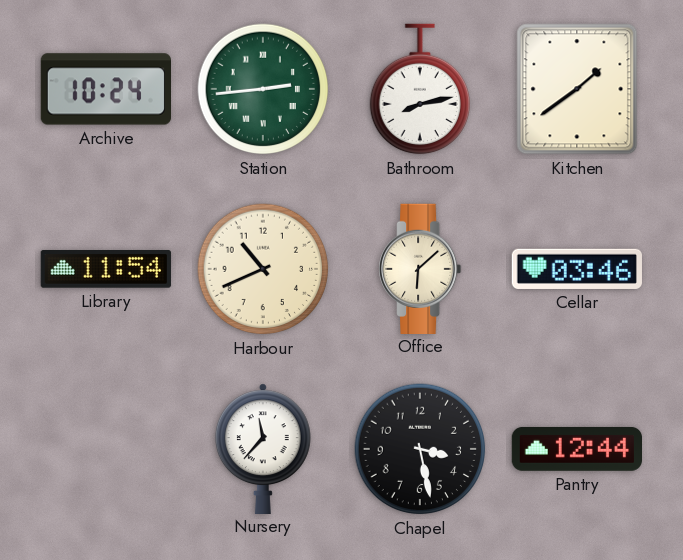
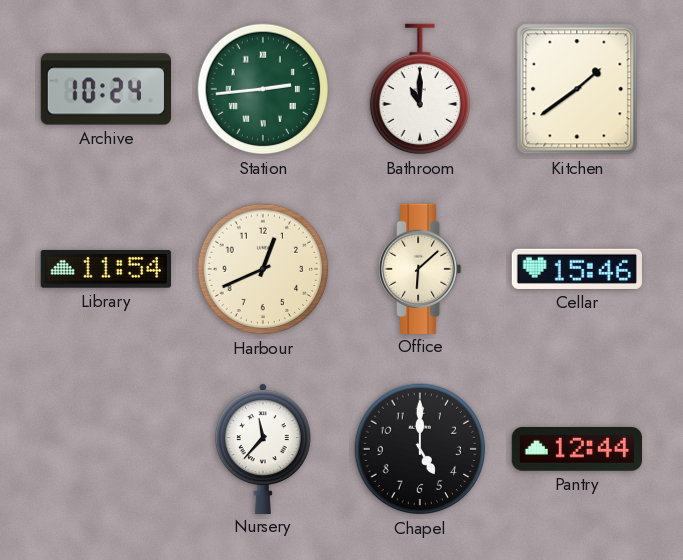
Bathroom: 8:13 -> 11:00 (419, 89)
Harbour: 10:41 -> 12:41 (263, 269)
Cellar: 03:46 -> 15:46 (577, 269)
Chapel: 3:28 -> 5:00 (420, 449)
